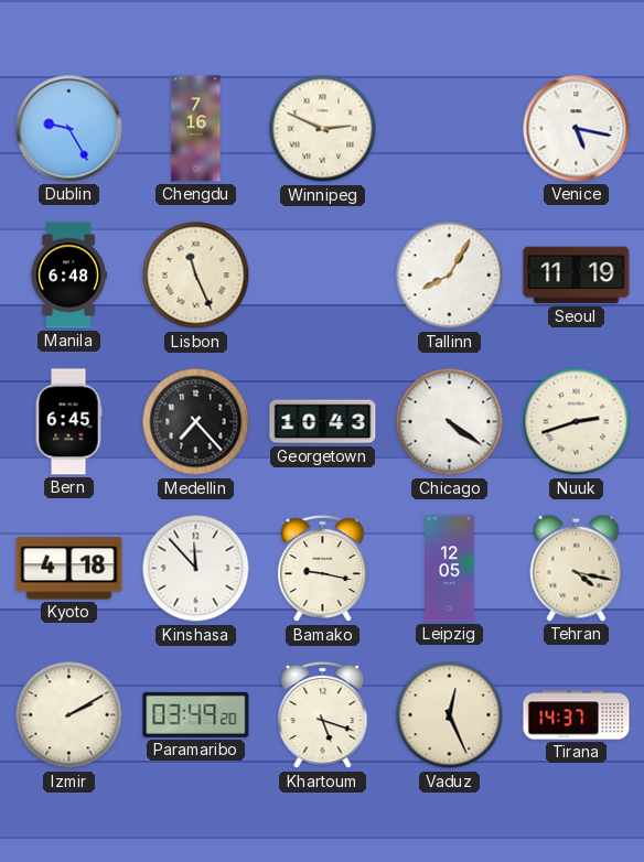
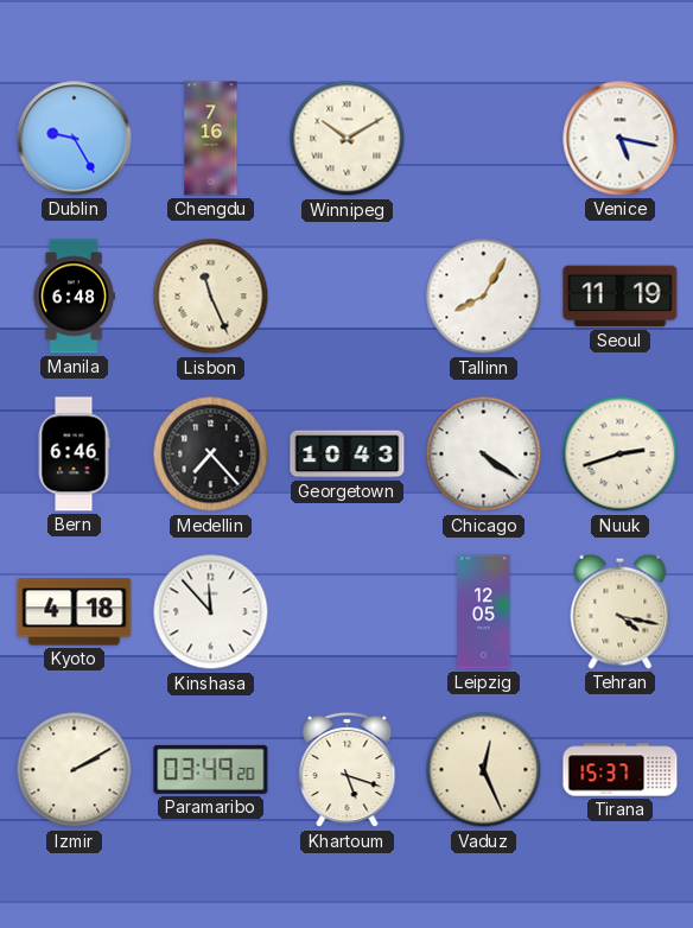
Winnipeg: 2:49 -> 10:10 (348, 139)
Bern: 6:45 -> 6:46 (74, 455)
Bamako: 9:17 -> none (323, 569)
Tirana: 14:37 -> 15:37 (621, 770)
